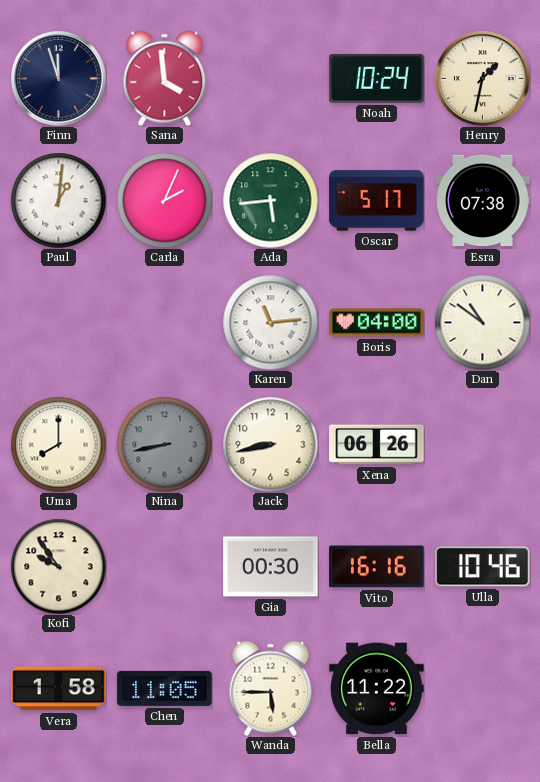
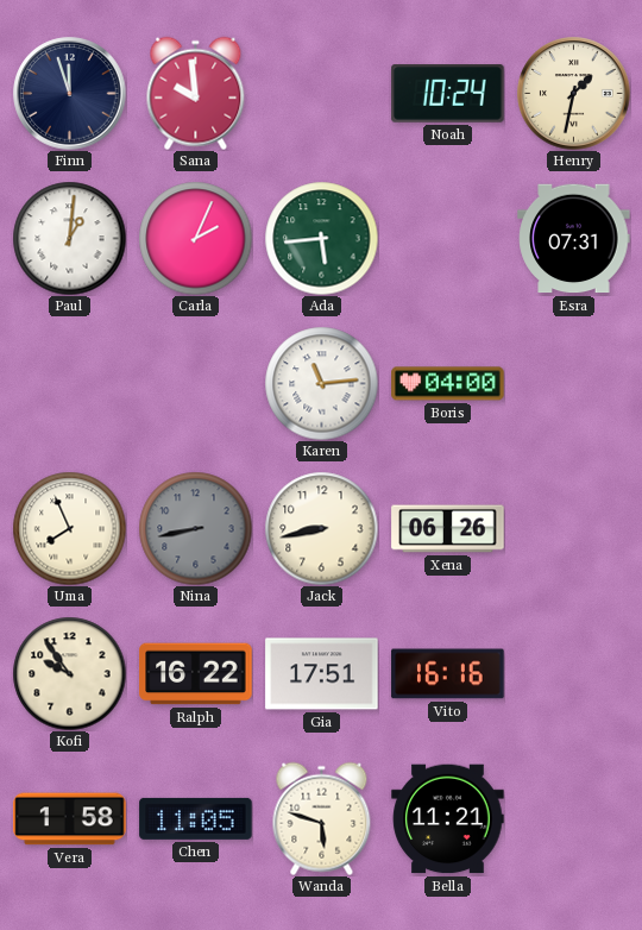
Sana: 3:59 -> 9:59 (196, 93)
Oscar: 5:17 -> none (377, 201)
Esra: 07:38 -> 07:31 (574, 239)
Dan: 10:51 -> none (482, 322)
Uma: 8:00 -> 7:56 (69, 528)
Ralph: none -> 16:22 (196, 674)
Gia: 00:30 -> 17:51 (322, 674)
Ulla: 10:46 -> none (483, 567)
Wanda: 5:45 -> 5:48 (322, 818)
Bella: 11:22 -> 11:21 (448, 819)
